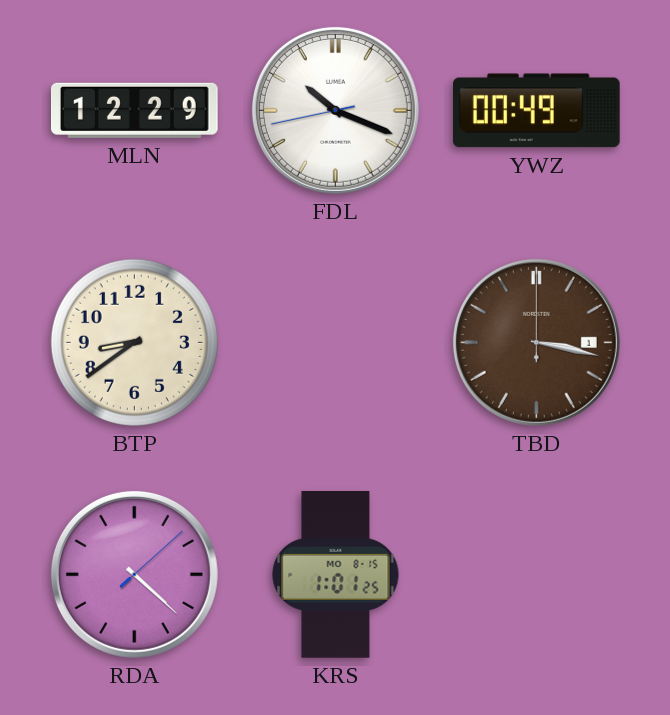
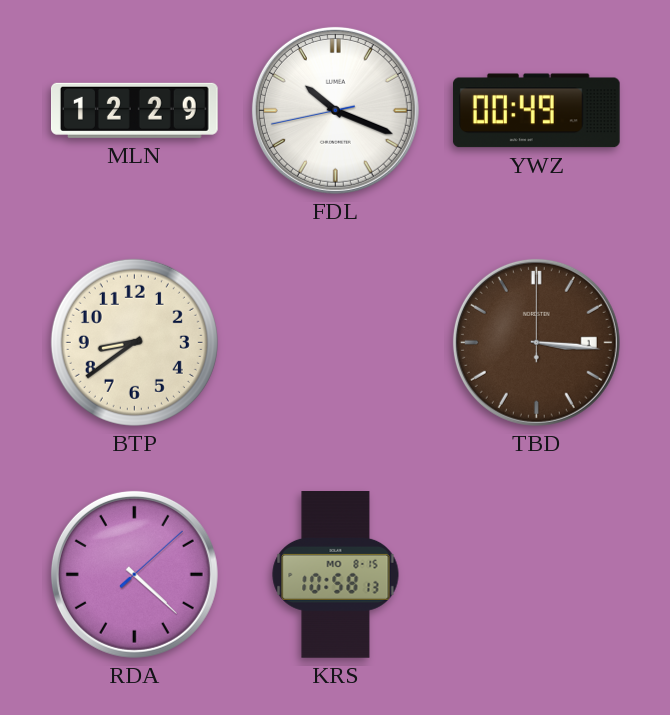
TBD: 3:17 -> 3:16 (536, 342)
KRS: 1:01 -> 10:58 (336, 575)
